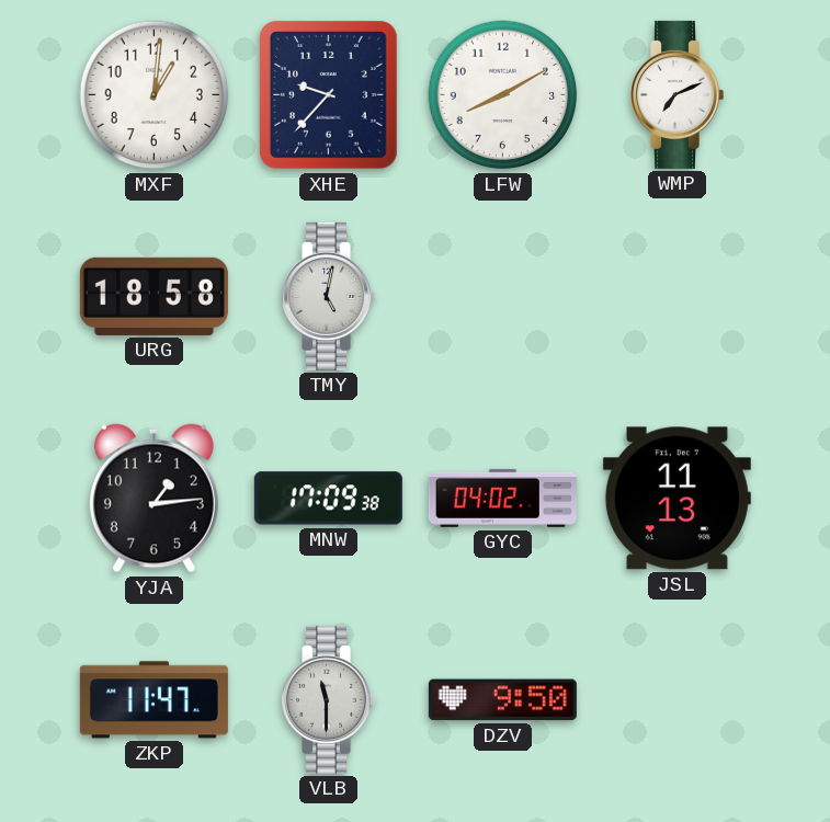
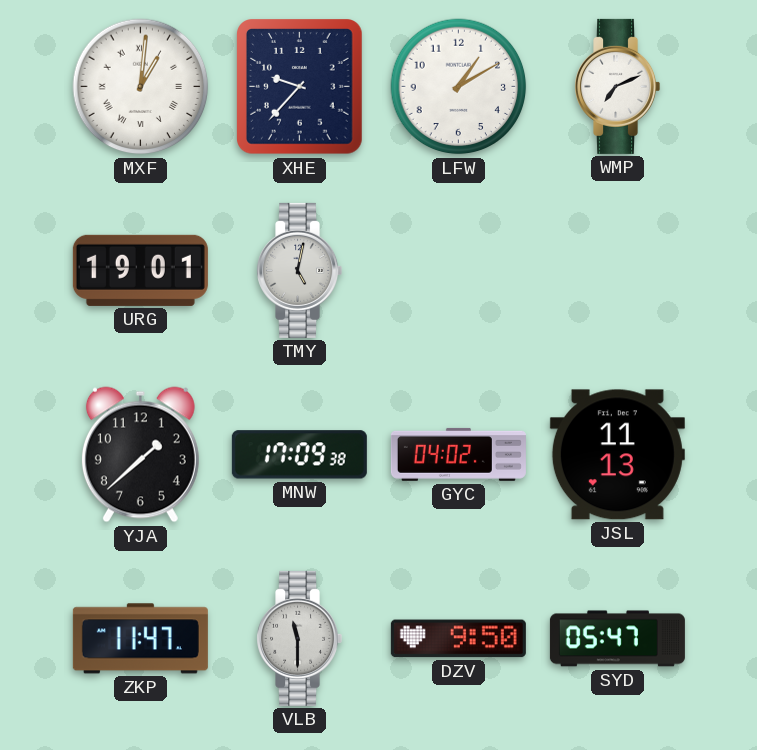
MXF numerals: Arabic -> Roman (141, 87)
LFW: 8:10 -> 1:10 (459, 87)
URG: 18:58 -> 19:01 (140, 270)
YJA: 1:14 -> 1:38 (140, 455)
SYD: none -> 05:47 (617, 639)
